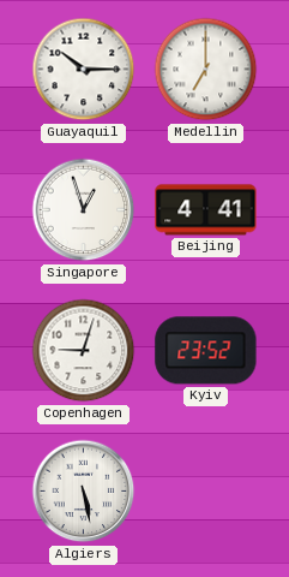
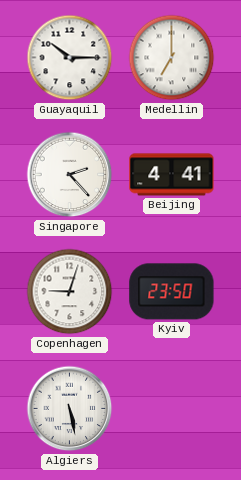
Singapore: 12:57 -> 2:23 (70, 175)
Kyiv: 23:52 -> 23:50 (172, 292)
